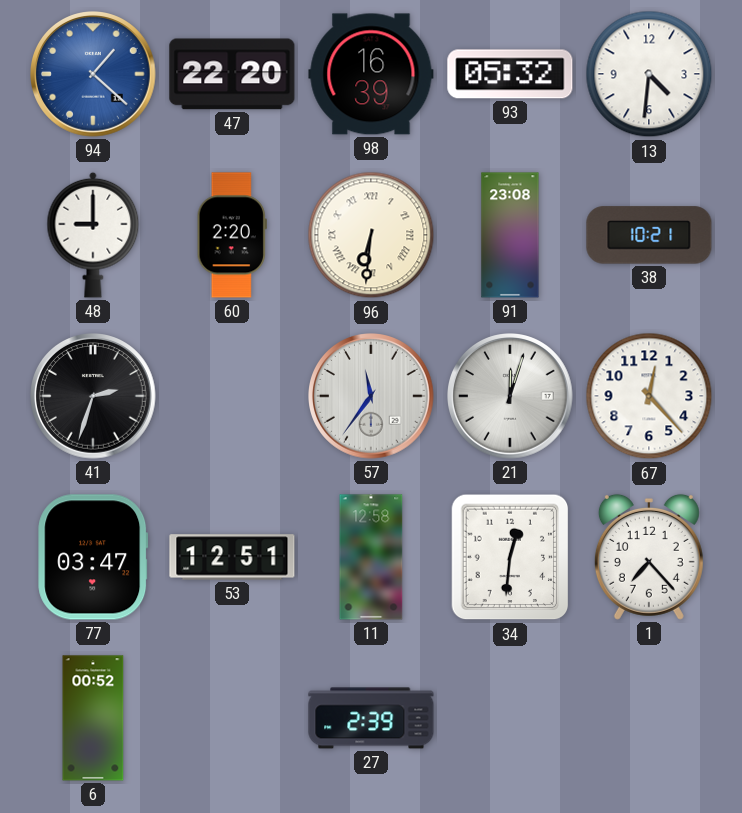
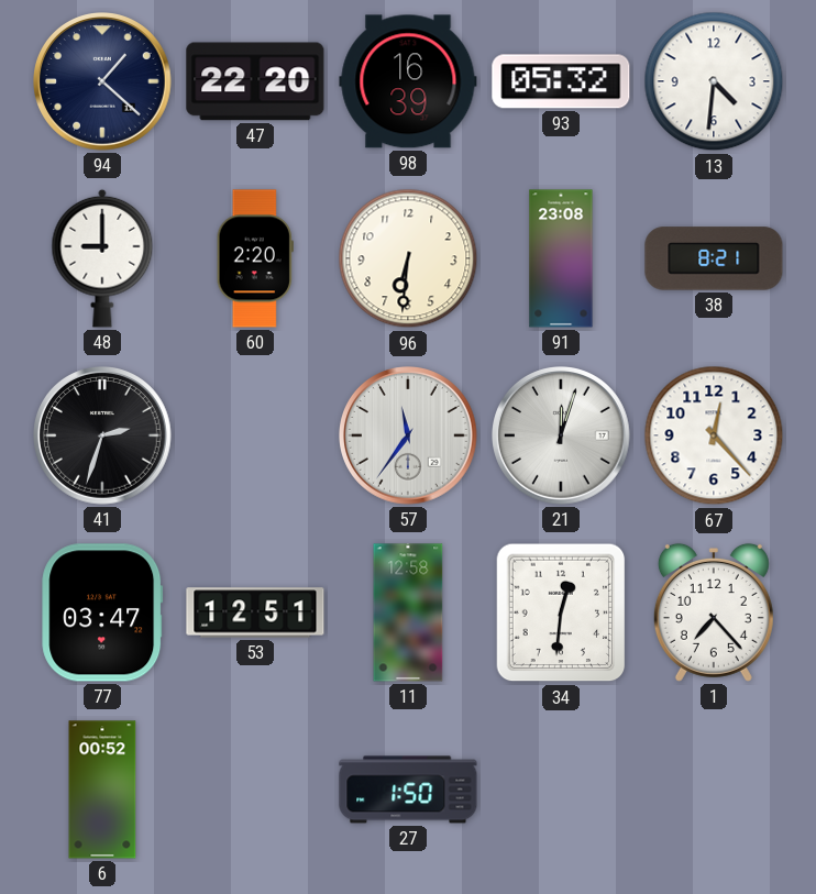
94 dial: blue -> navy (103, 82)
96 numerals: Roman -> Arabic (408, 258)
38: 10:21 -> 8:21 (714, 258)
27: 2:39 -> 1:50 (408, 790)
